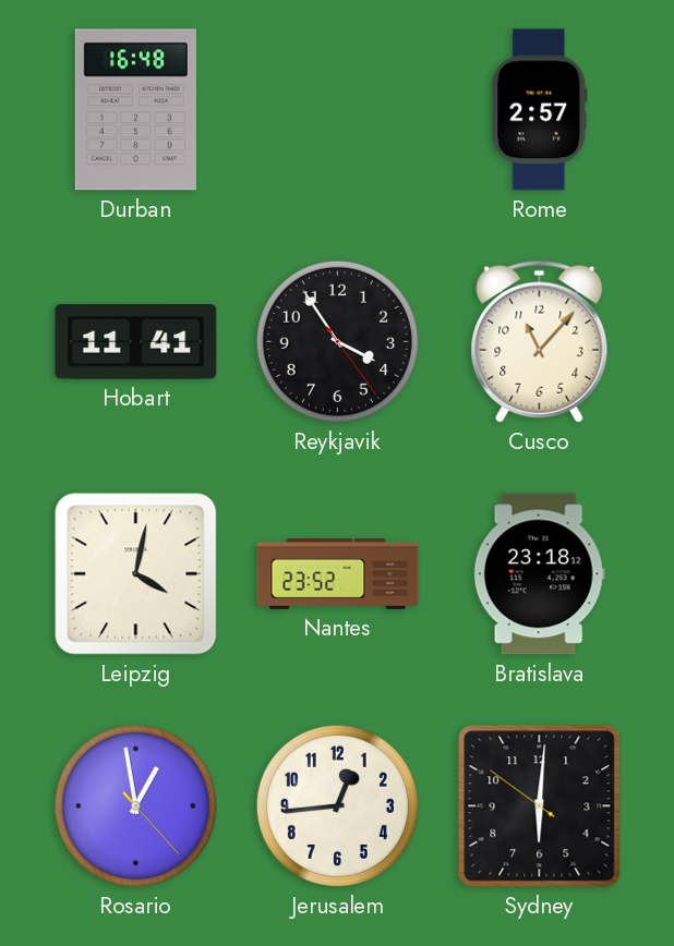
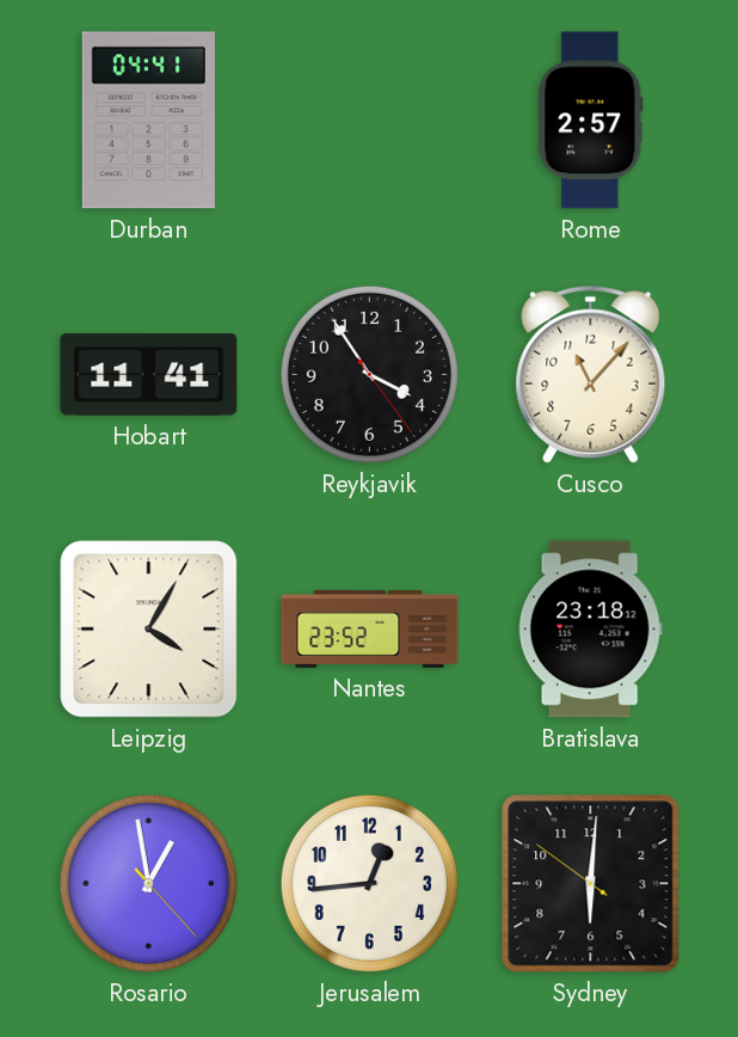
Durban: 16:48 -> 04:41 (148, 121)
Leipzig: 4:02 -> 4:05 (149, 630)
